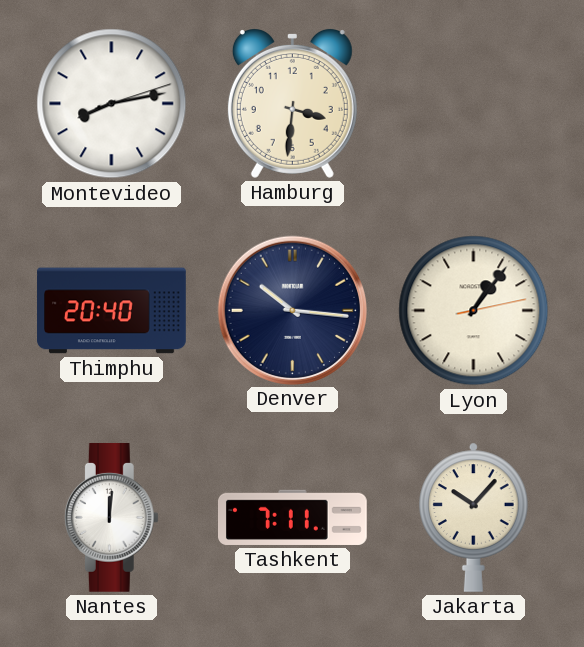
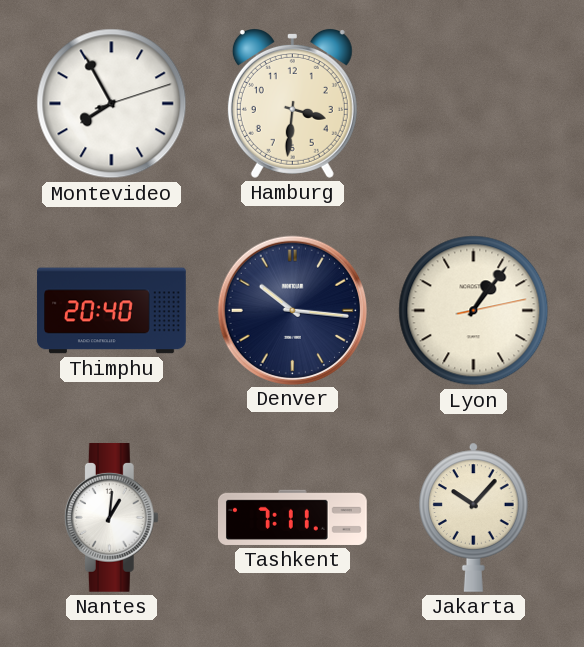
Montevideo: 8:13 -> 7:55 (112, 104)
Nantes: 12:01 -> 1:01 (111, 517)
